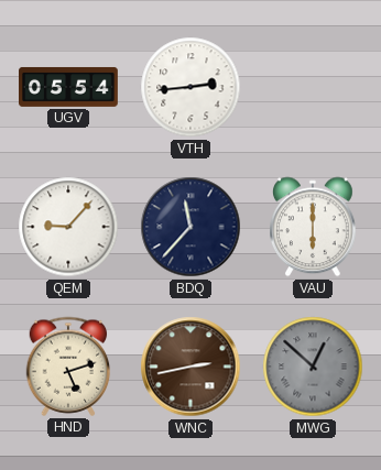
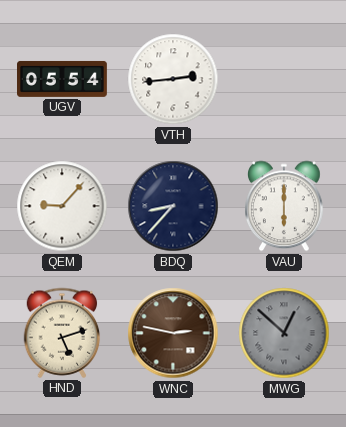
BDQ: 11:37 -> 8:37 (173, 206)
WNC: 2:43 -> 2:47 (173, 333)
